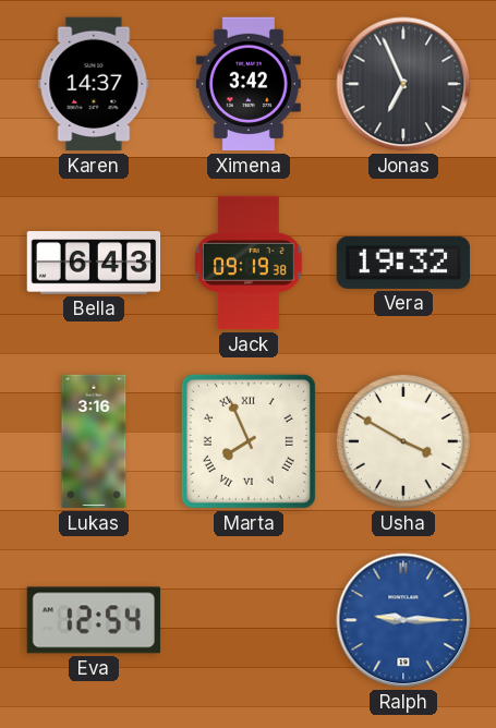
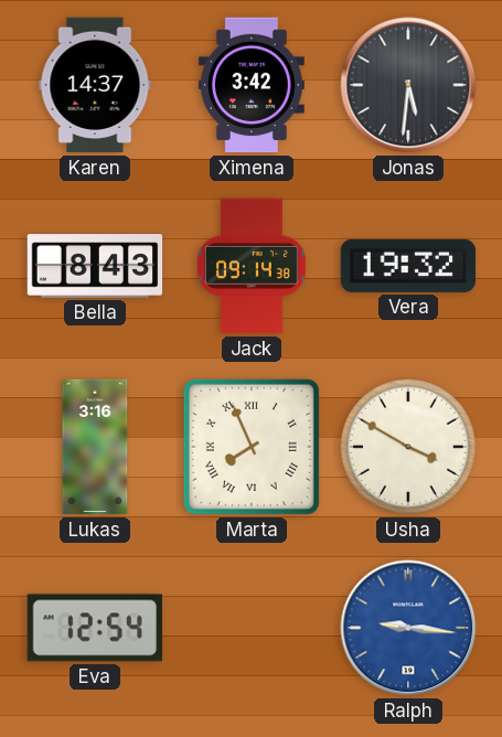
Jonas: 6:56 -> 5:31 (408, 85)
Bella: 6:43 -> 8:43 (95, 266)
Jack: 09:19 -> 09:14 (252, 266)
Ralph: 9:15 -> 9:16 (408, 628)
